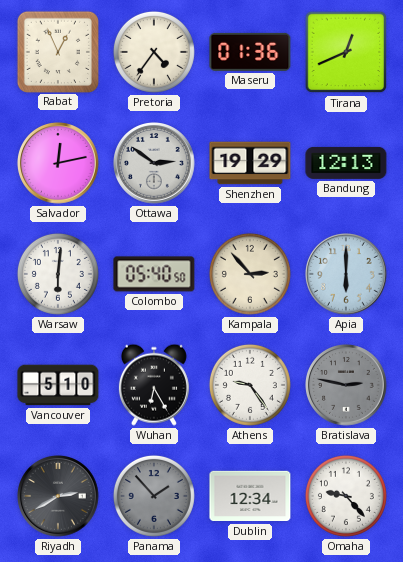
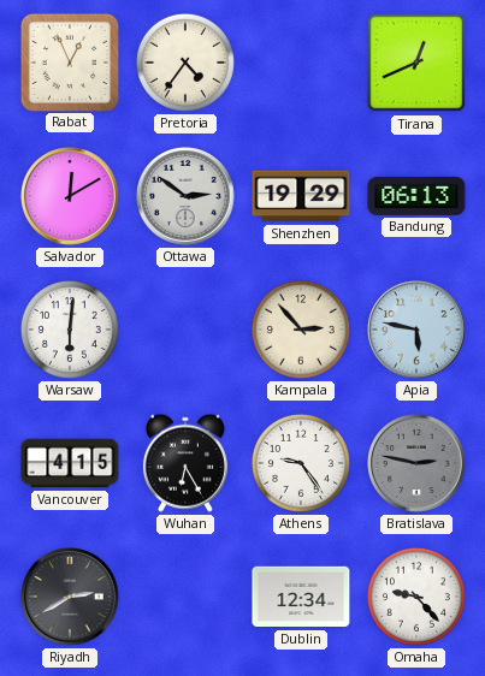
Maseru: 01:36 -> none (250, 52)
Salvador: 12:13 -> 12:10 (71, 197)
Bandung: 12:13 -> 06:13 (416, 196)
Colombo: 05:40 -> none (154, 274)
Apia: 6:00 -> 5:47 (418, 331)
Vancouver: 5:10 -> 4:15 (70, 463)
Panama: 1:53 -> none (154, 496)
